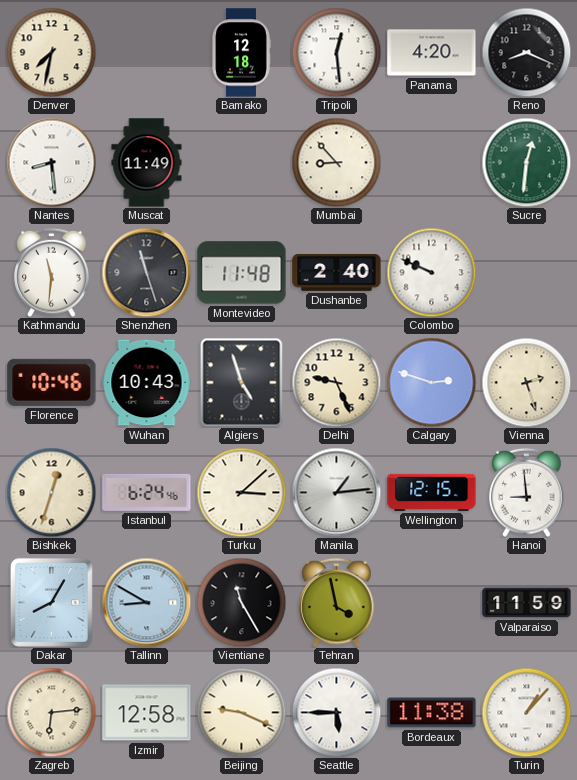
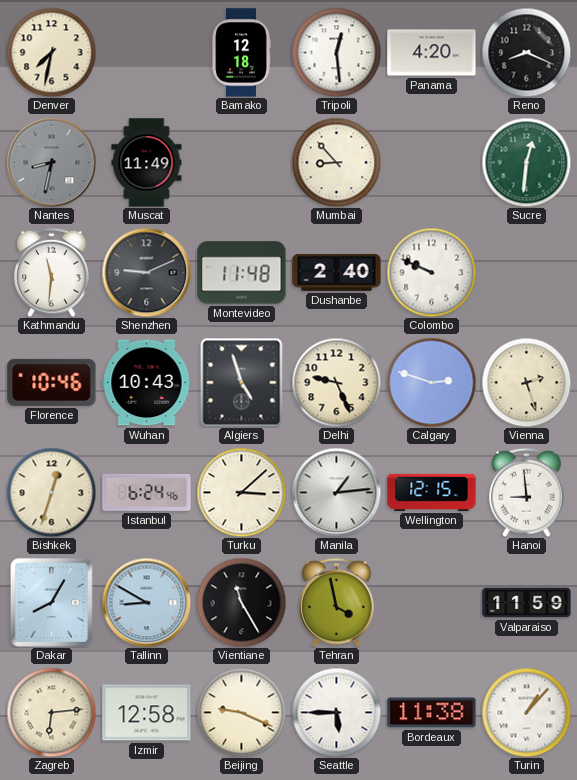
Nantes: 8:29 -> 8:32 (51, 162)
Nantes dial: white -> grey (51, 162)
Shenzhen: 11:27 -> 9:11 (146, 272)
